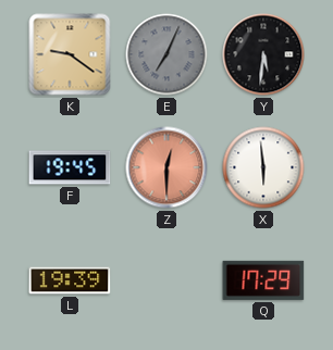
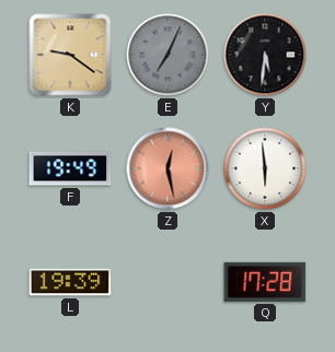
F: 19:45 -> 19:49 (70, 168)
Z: 12:30 -> 12:28 (168, 168)
Q: 17:29 -> 17:28 (265, 282)
